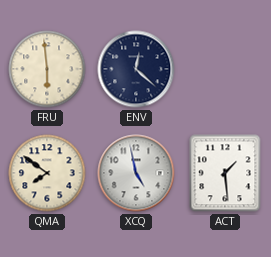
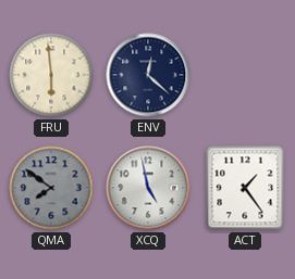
QMA dial: cream -> grey (51, 188)
ACT: 1:29 -> 1:24 (245, 188)
